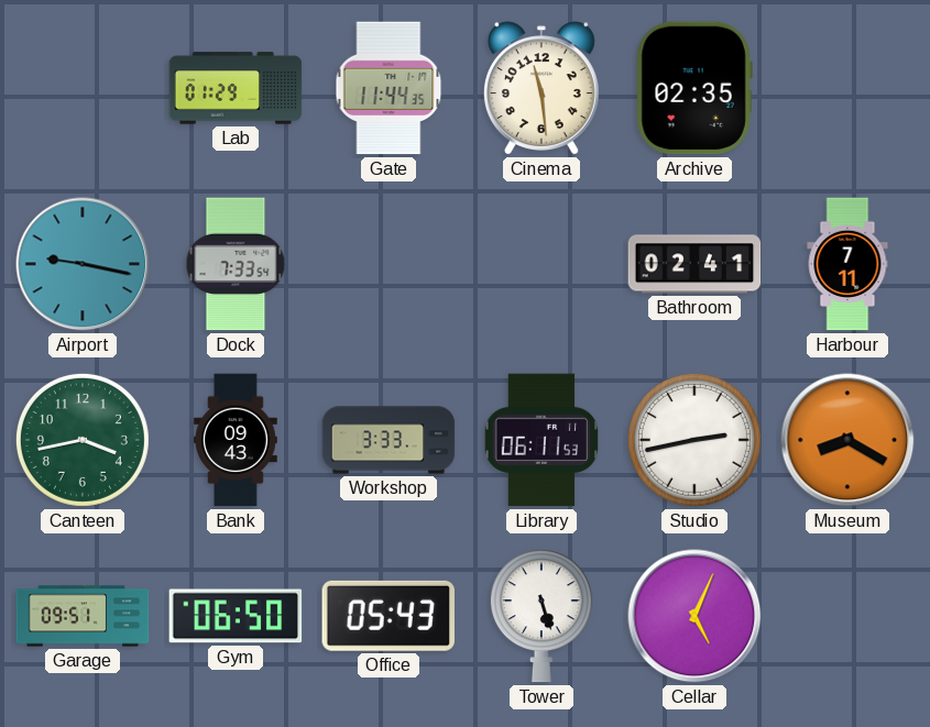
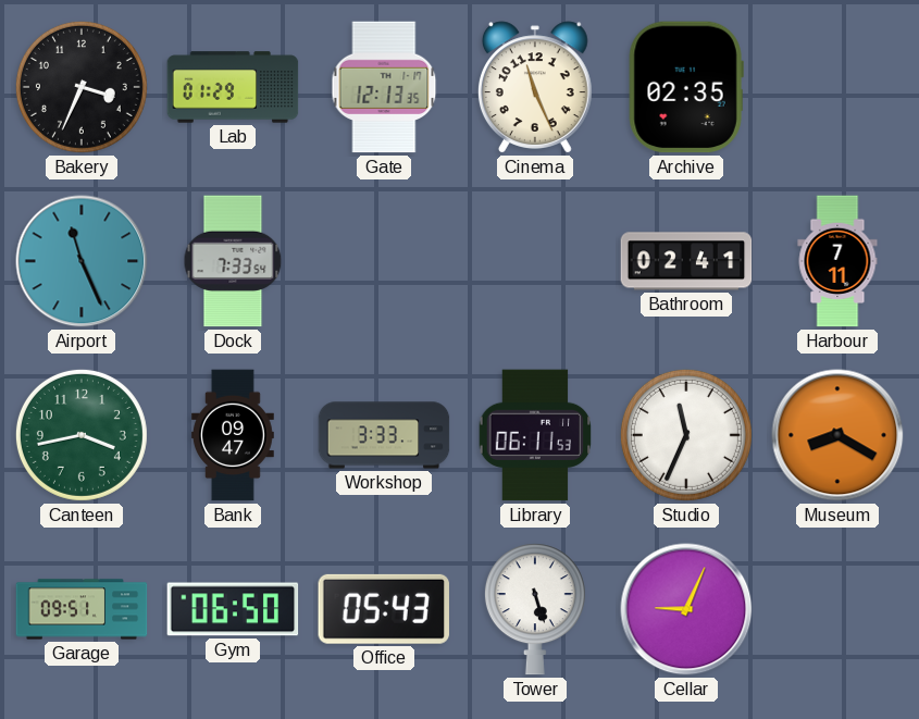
Bakery: none -> 3:34 (82, 87)
Gate: 11:44 -> 12:13 (384, 87)
Cinema: 11:29 -> 11:26 (535, 87)
Airport: 9:17 -> 11:26 (82, 261)
Bank: 09:43 -> 09:47 (233, 435)
Studio: 2:43 -> 11:34 (686, 435)
Cellar: 5:04 -> 9:04 (686, 609)
